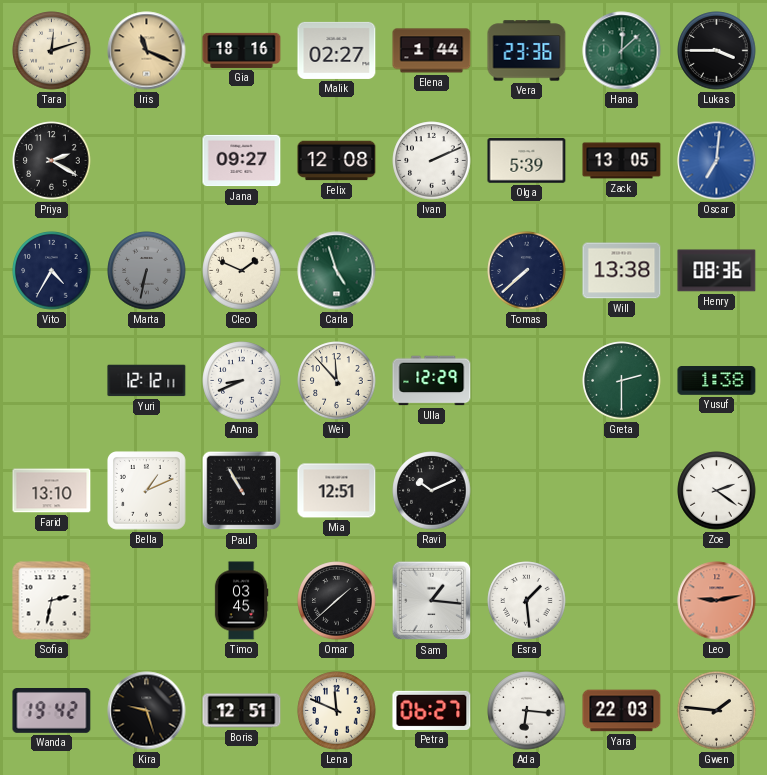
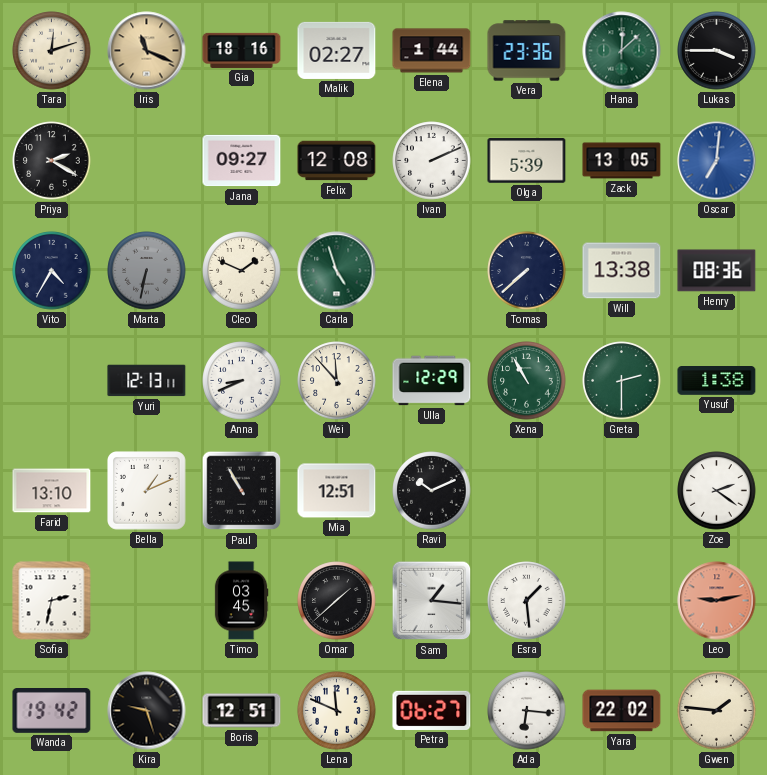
Yuri: 12:12 -> 12:13 (147, 381)
Xena: none -> 10:55 (527, 381)
Yara: 22:03 -> 22:02 (622, 711)
